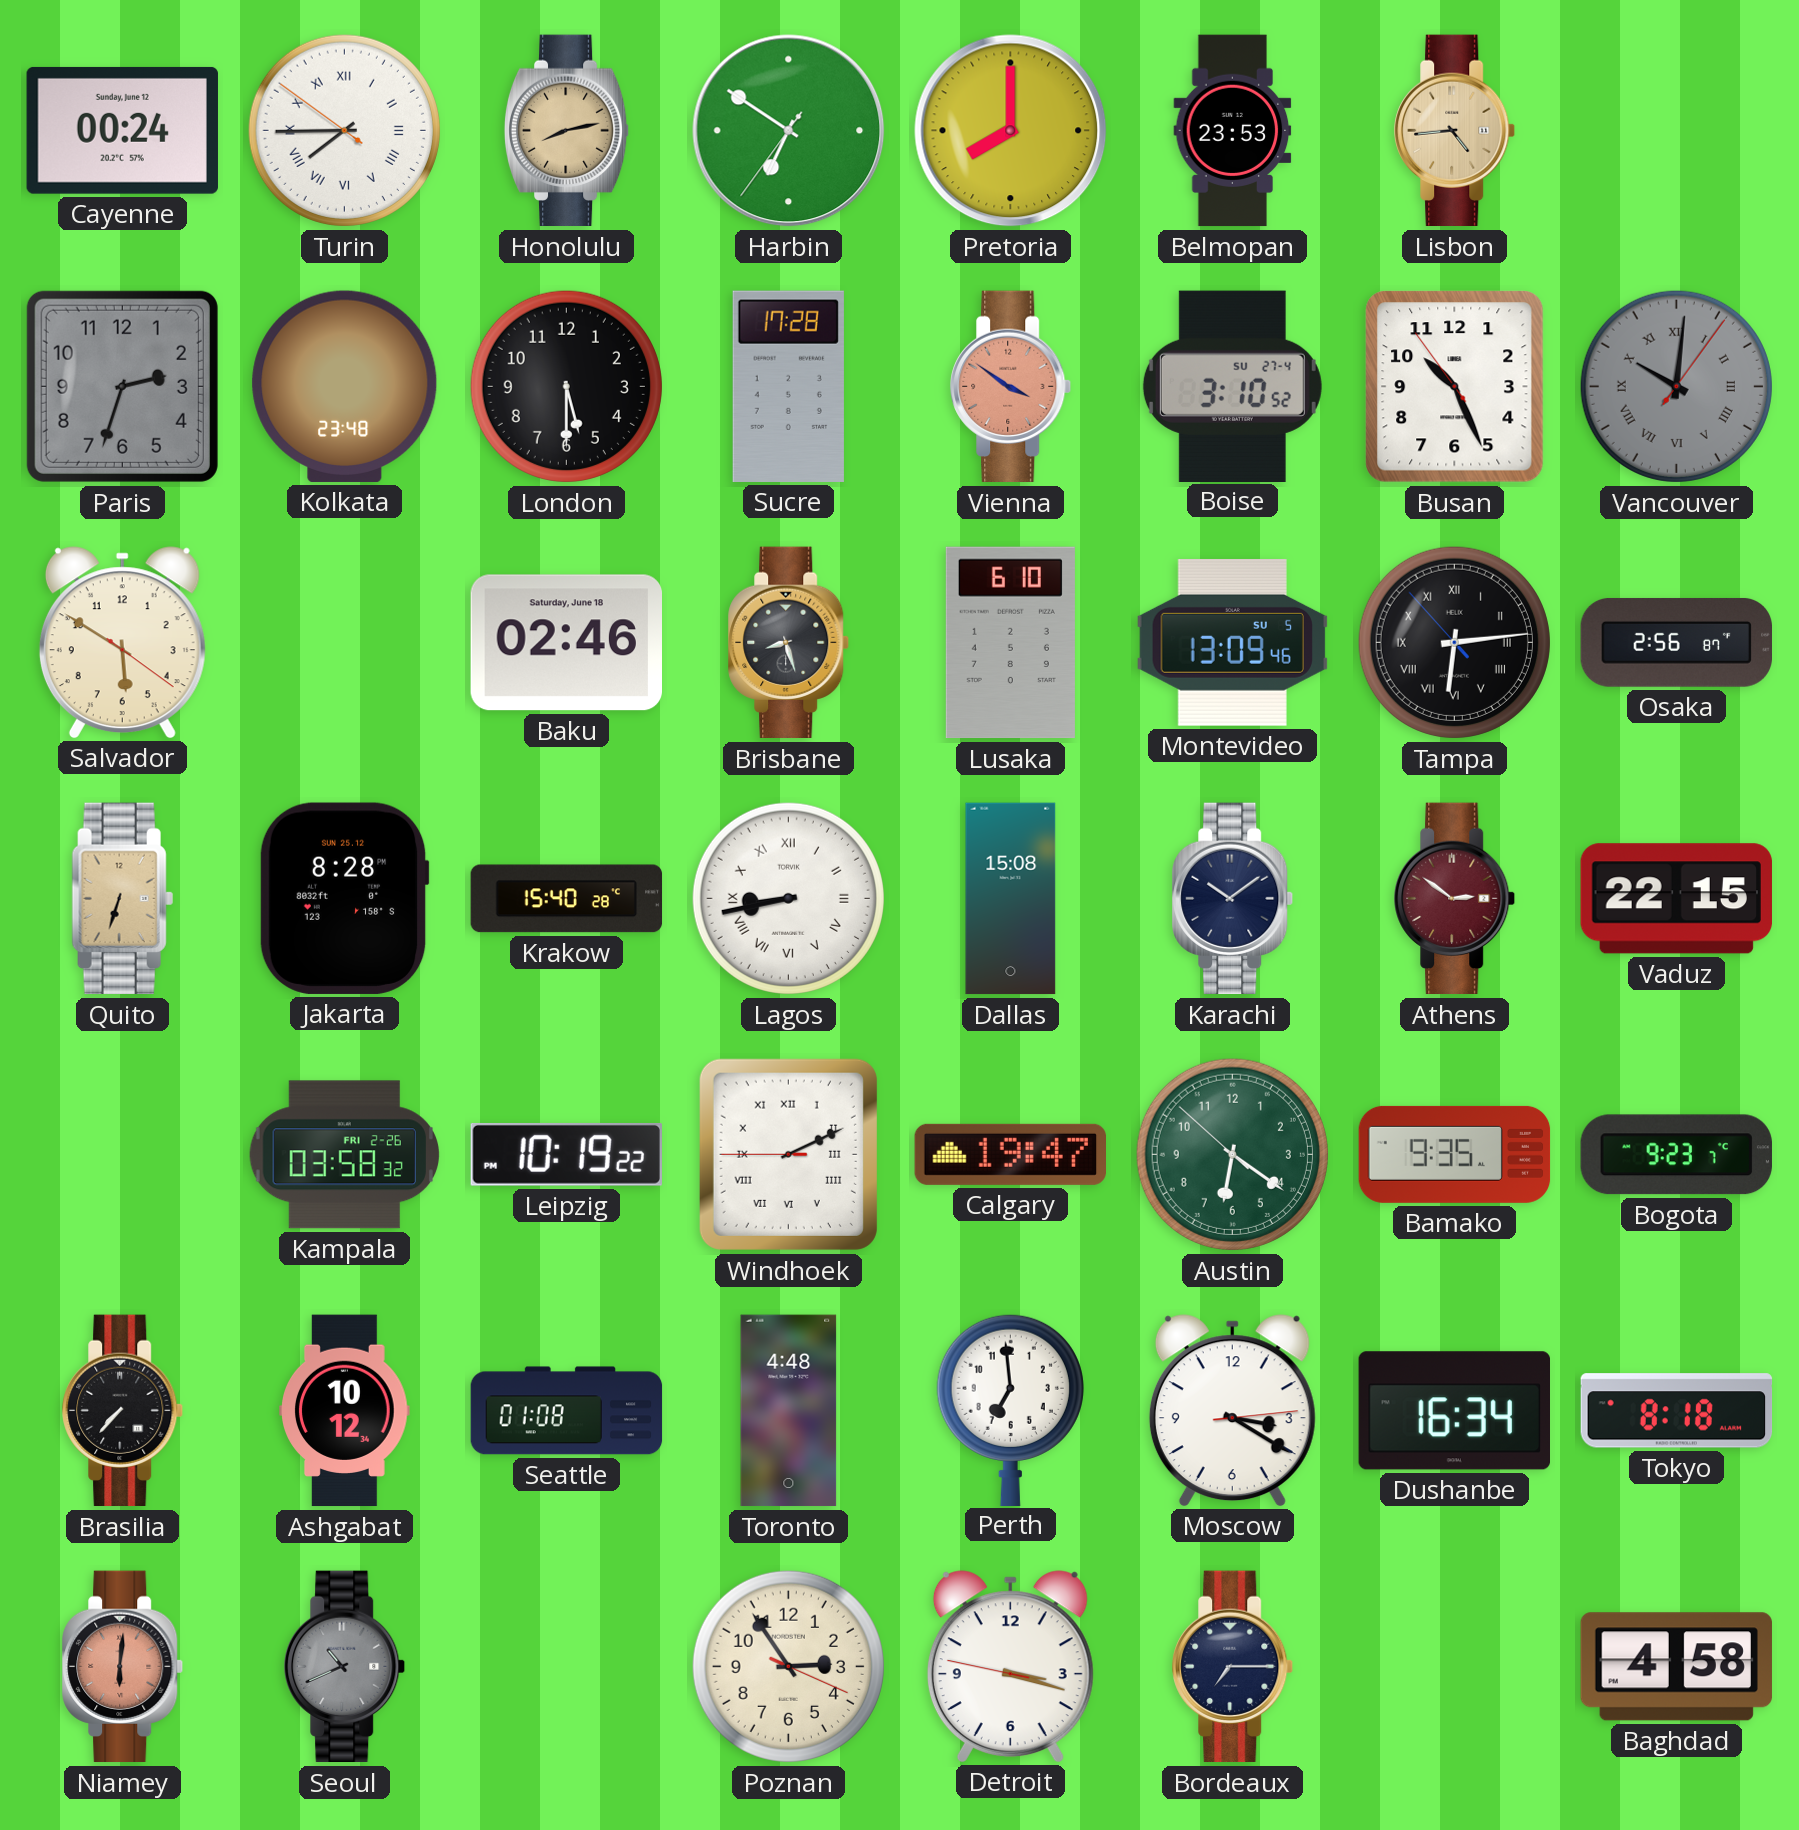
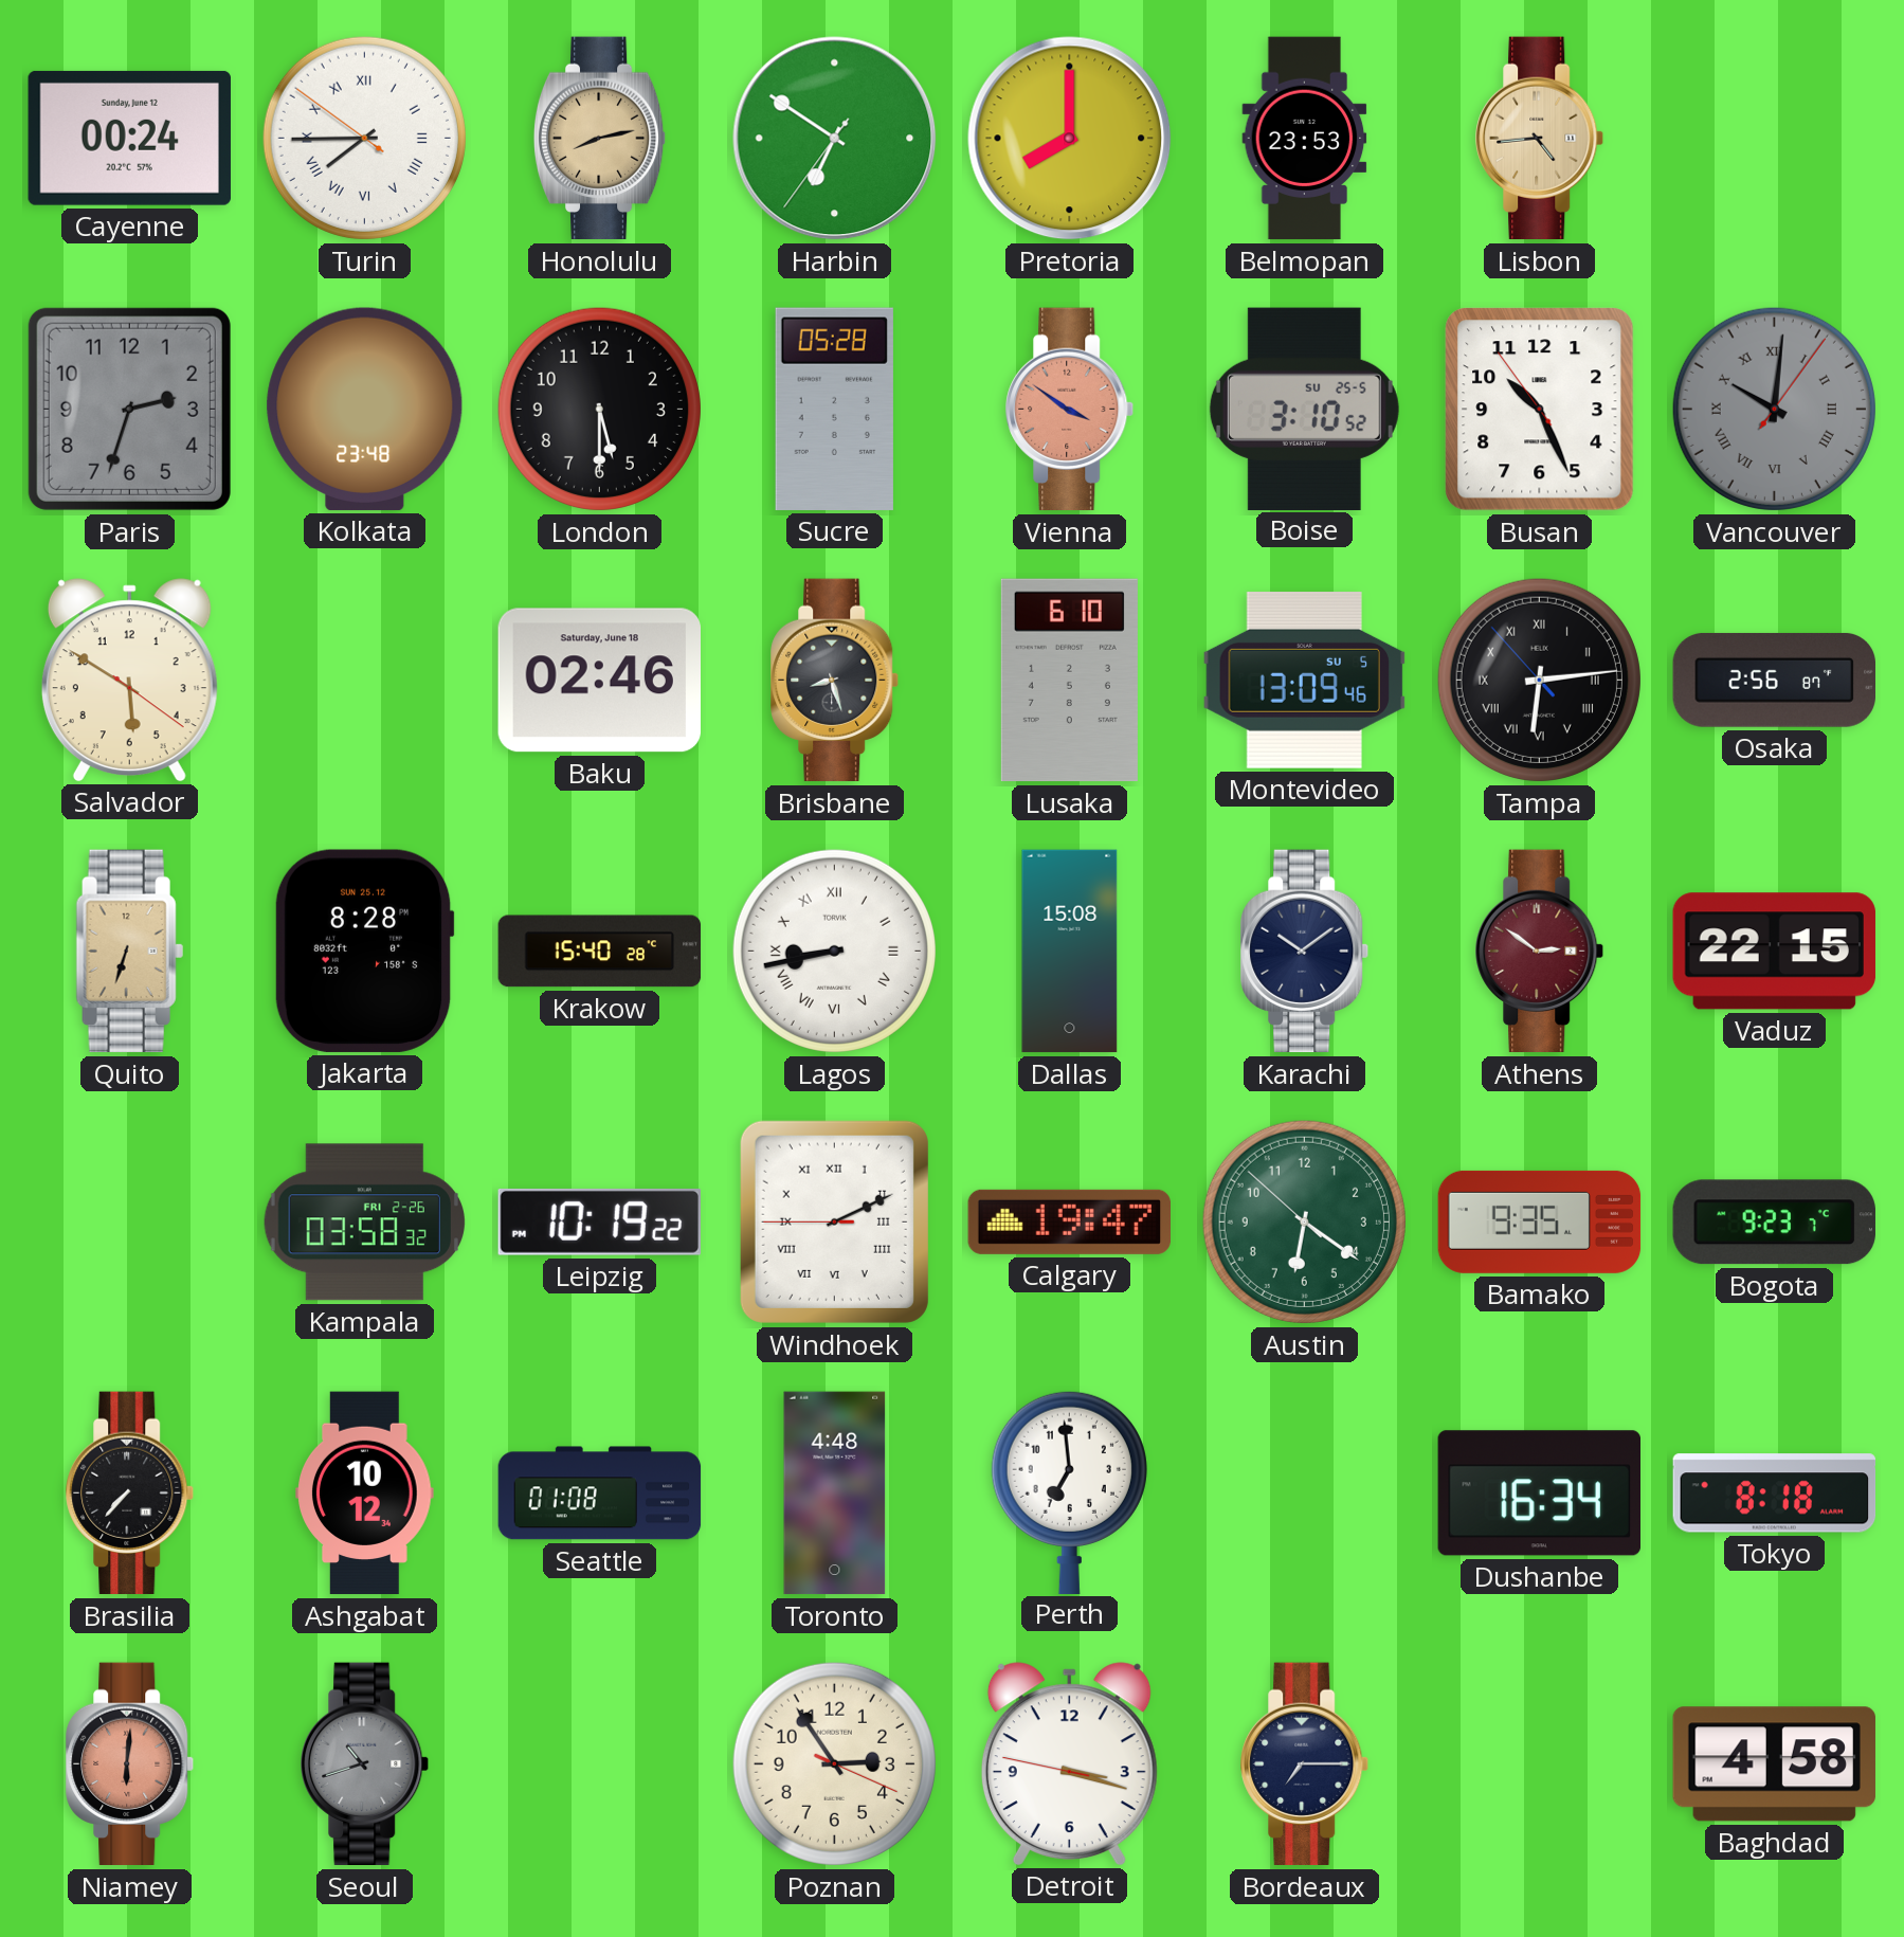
Sucre: 17:28 -> 05:28 (834, 409)
Boise date: SU 27-4 -> SU 25-5 (1304, 409)
Moscow: 3:20 -> none (1232, 1410)
Seoul: 10:41 -> 10:42 (365, 1764)
